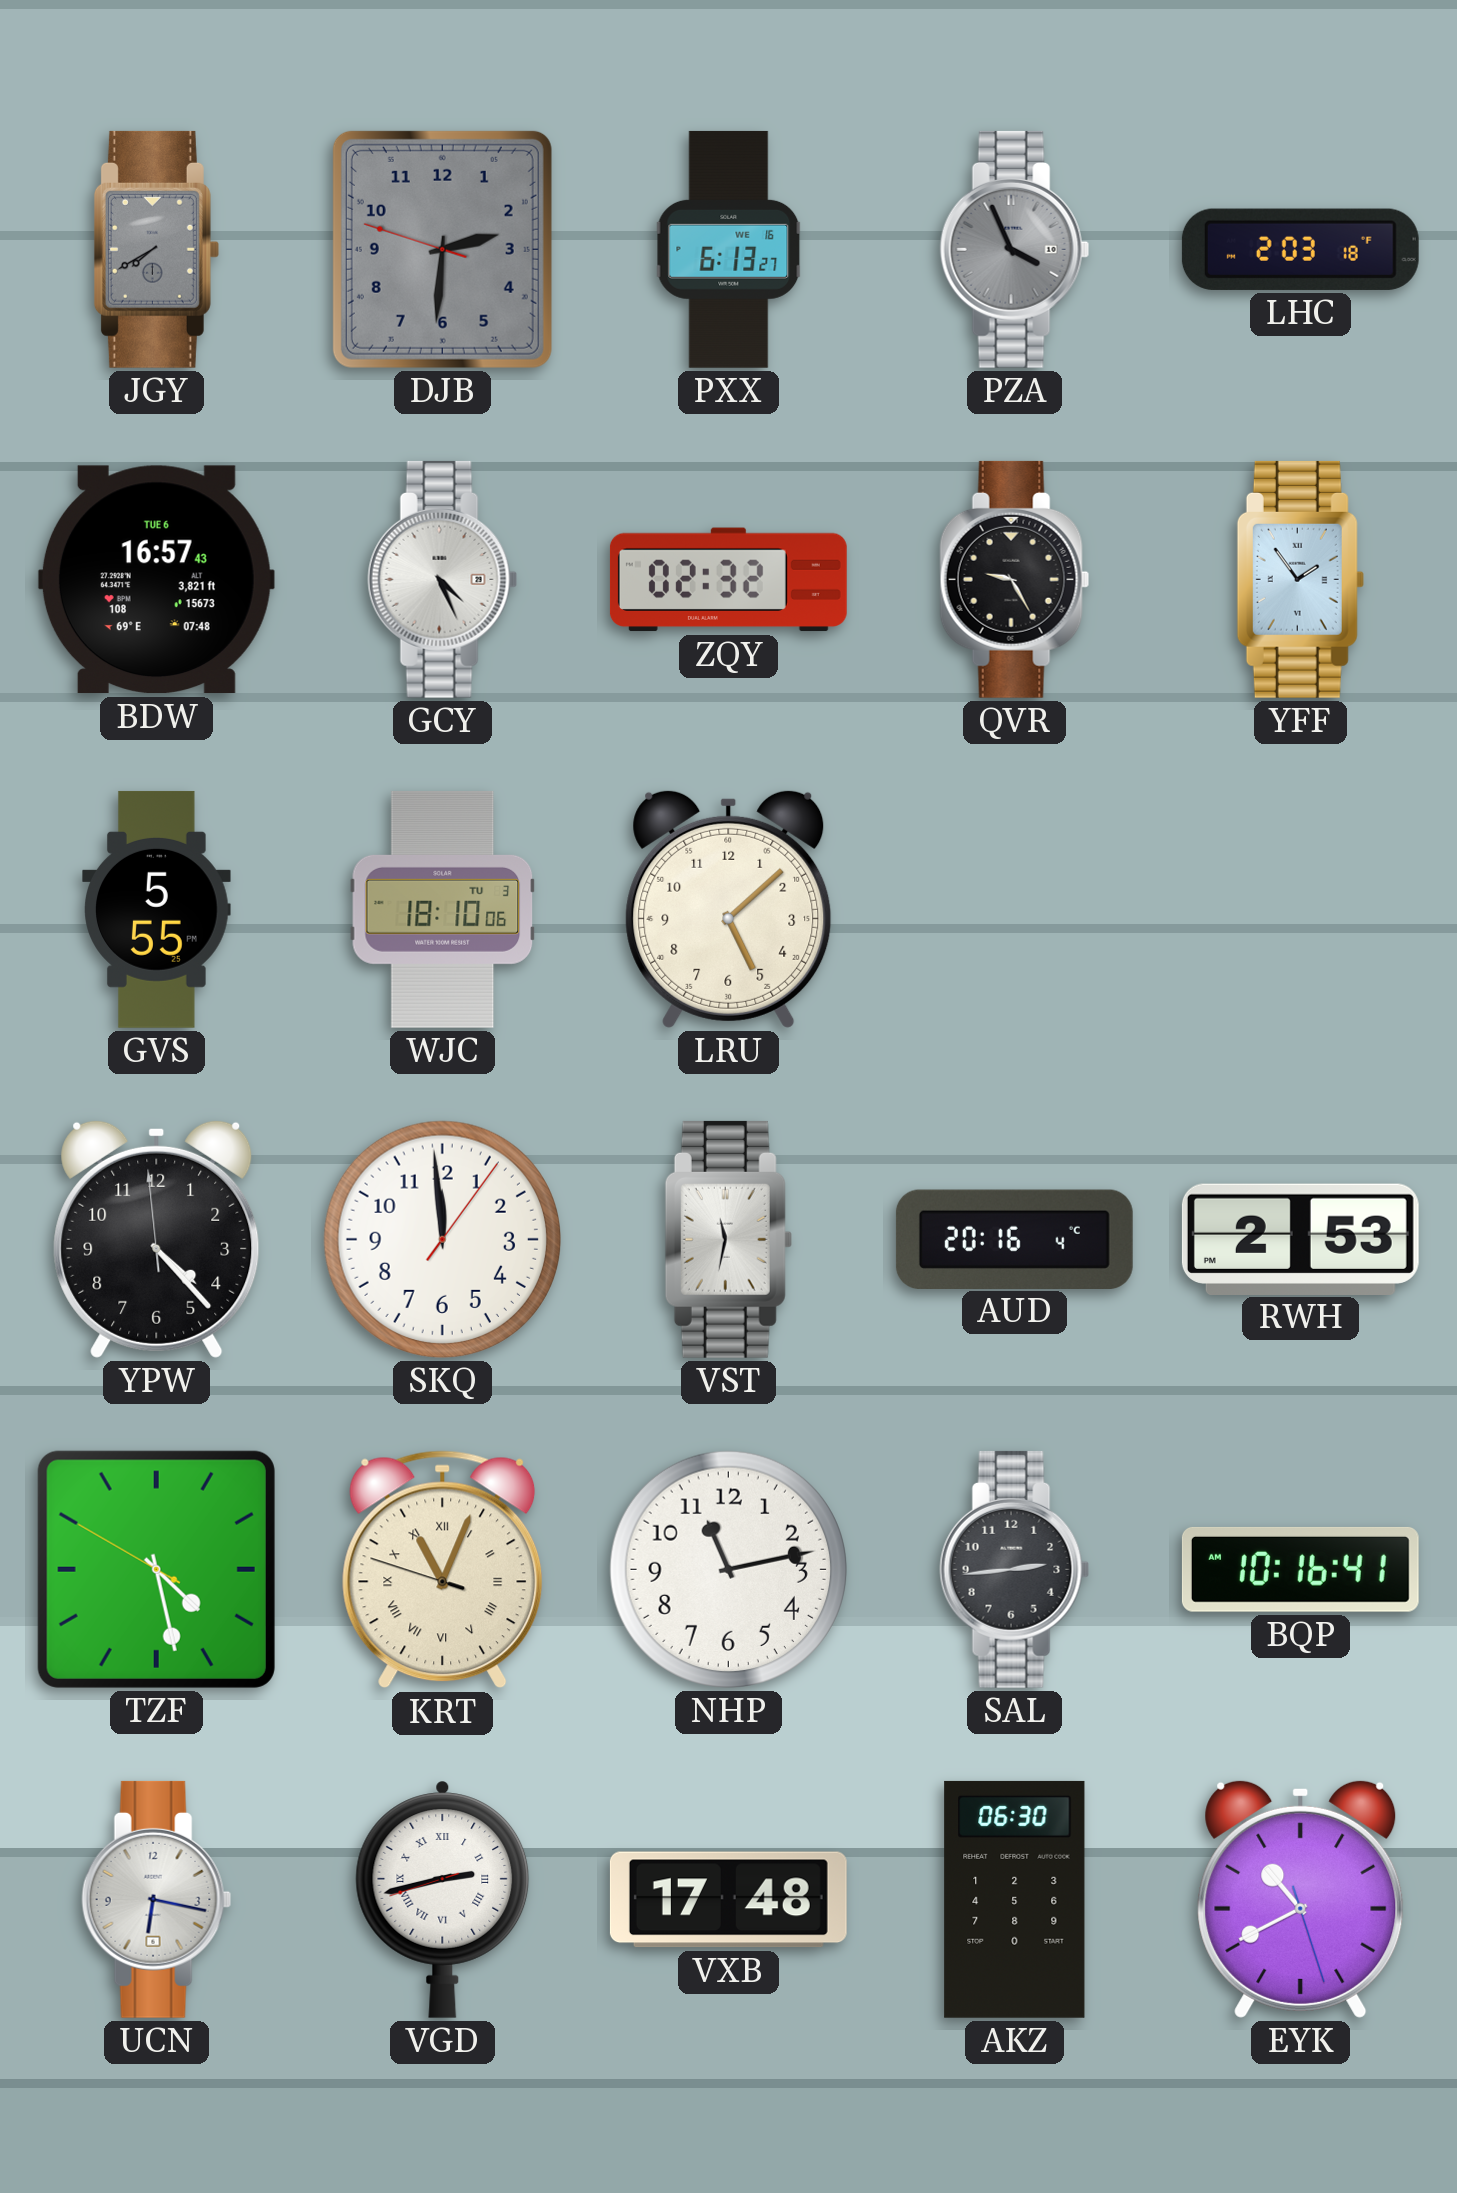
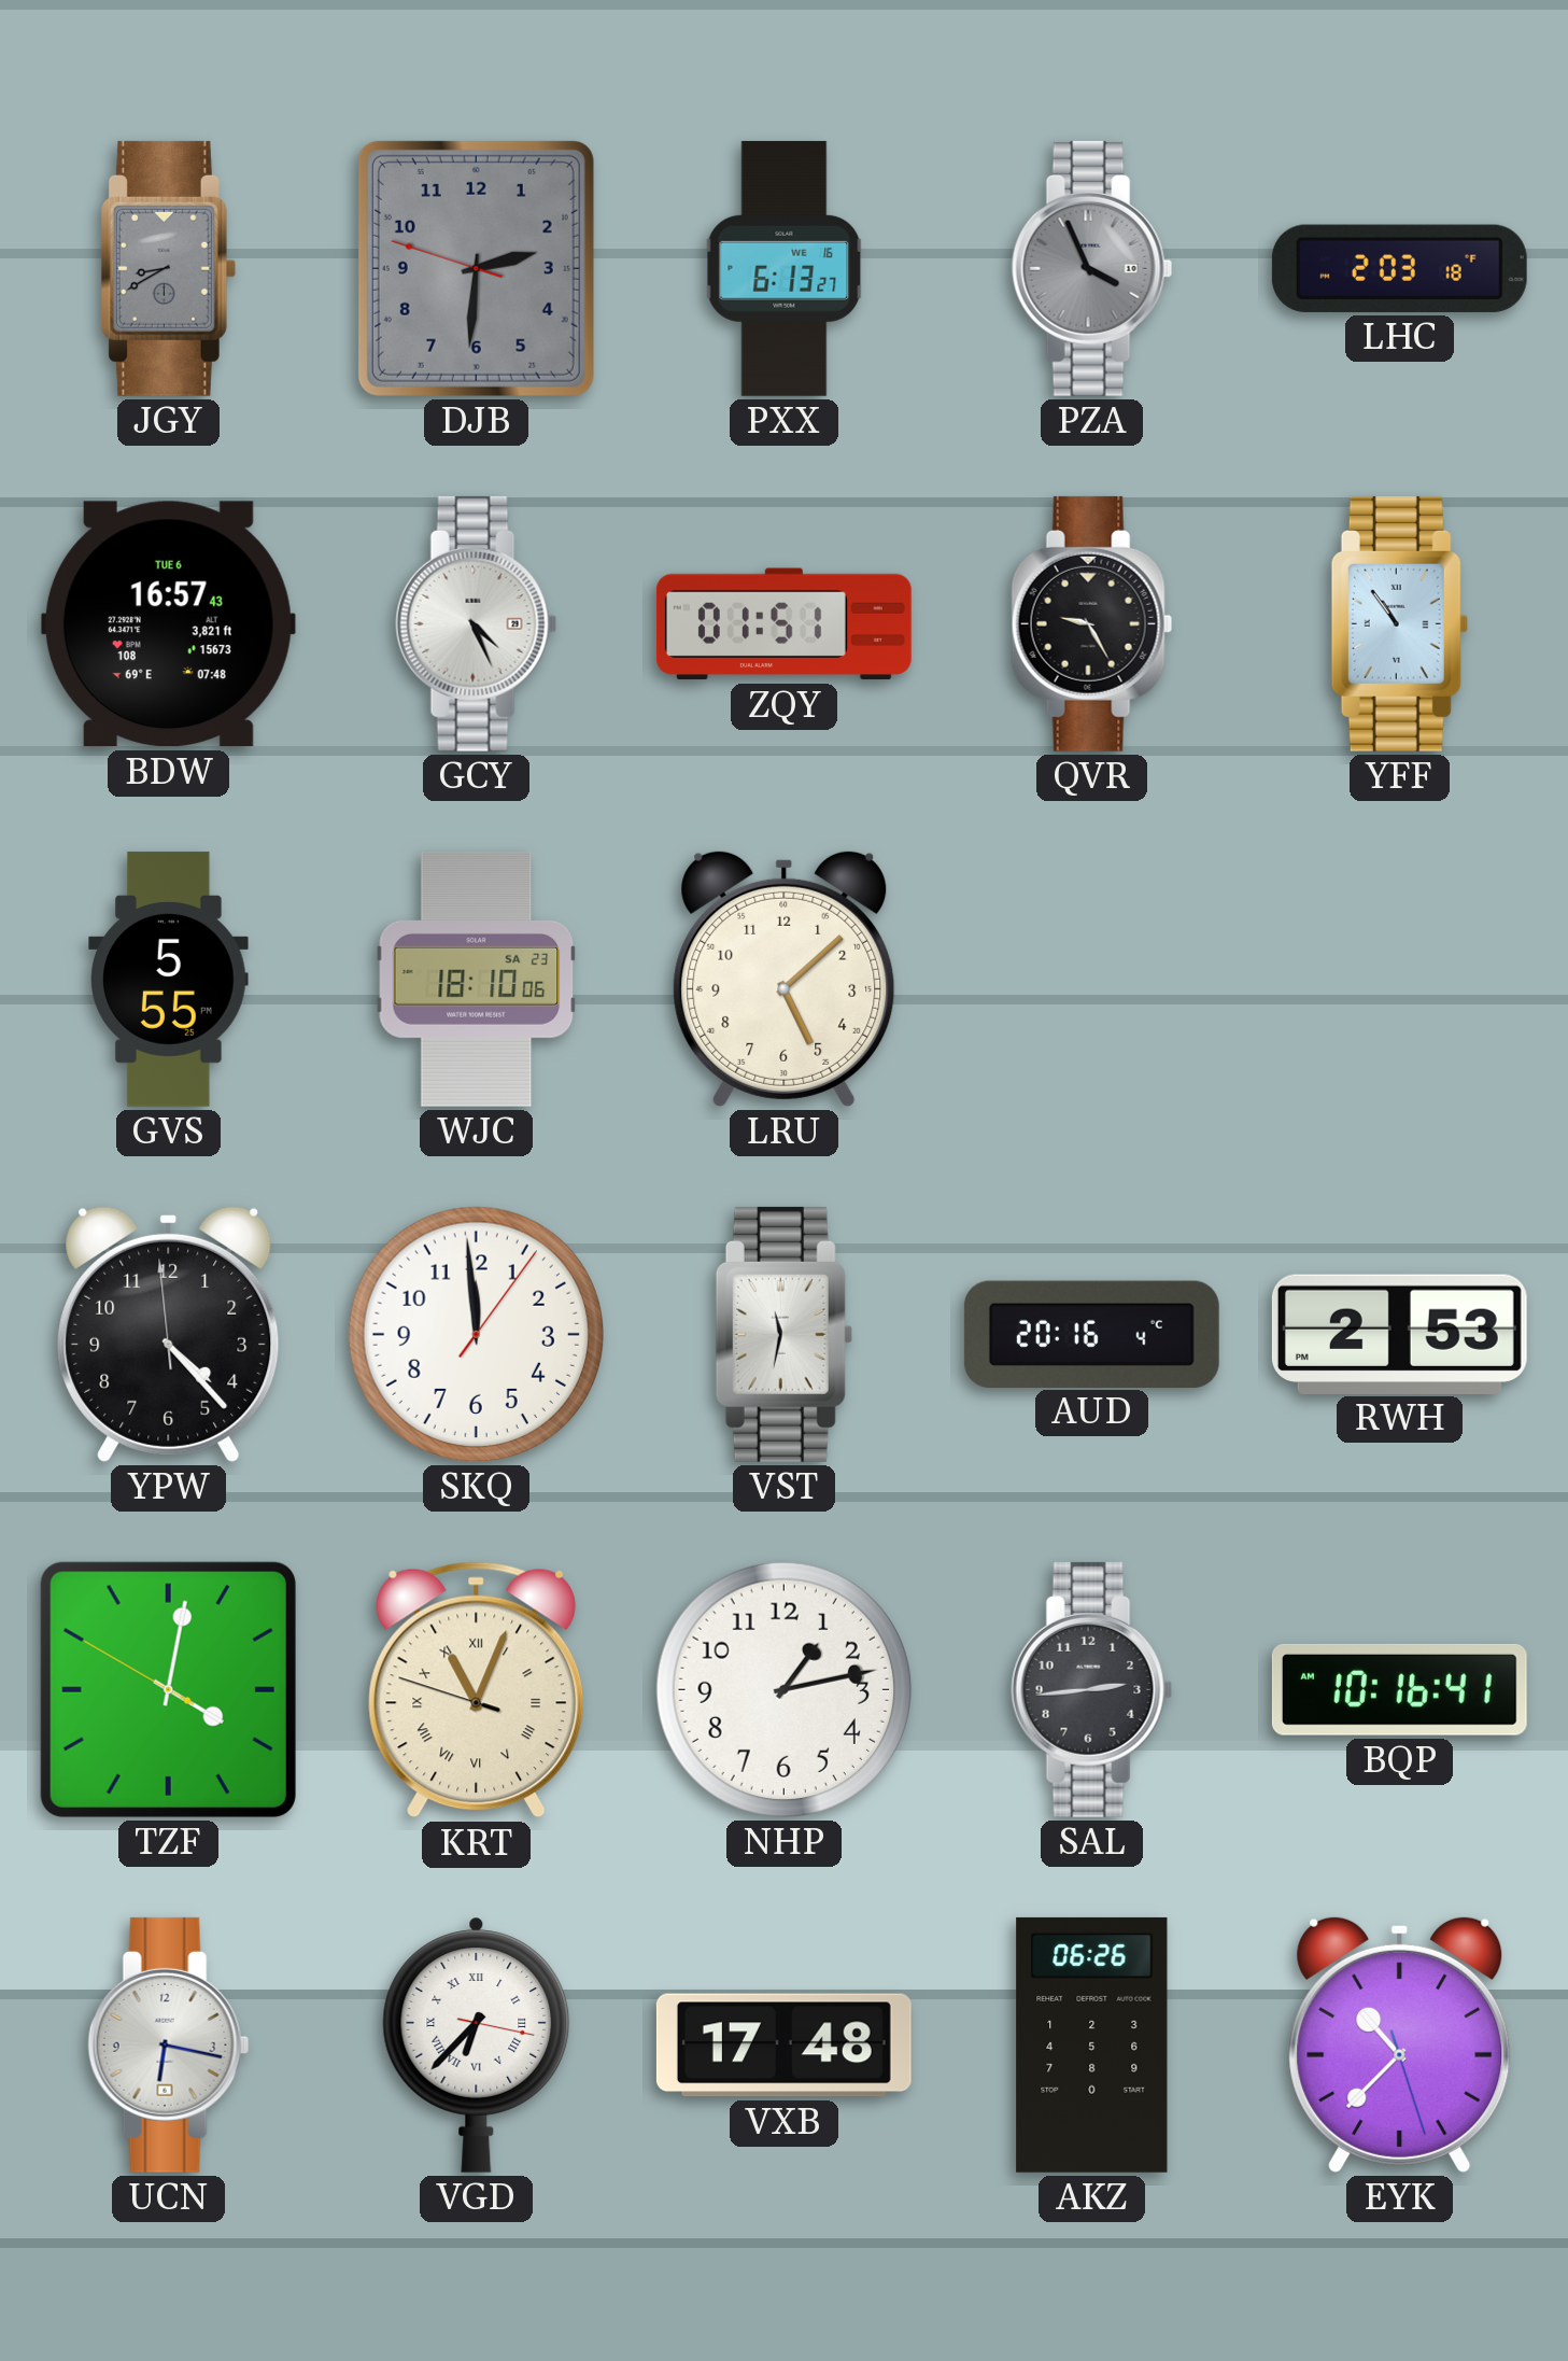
JGY: 7:40 -> 8:40 (168, 268)
ZQY: 02:32 -> 01:51 (783, 624)
YFF: 1:54 -> 10:54 (1399, 623)
WJC date: TU 3 -> SA 23 (477, 979)
TZF: 4:27 -> 4:01 (168, 1689)
NHP: 11:13 -> 1:13 (783, 1689)
VGD: 2:42 -> 6:37 (477, 2044)
AKZ: 06:30 -> 06:26 (1092, 2044)
EYK: 10:40 -> 10:37 (1400, 2044)
